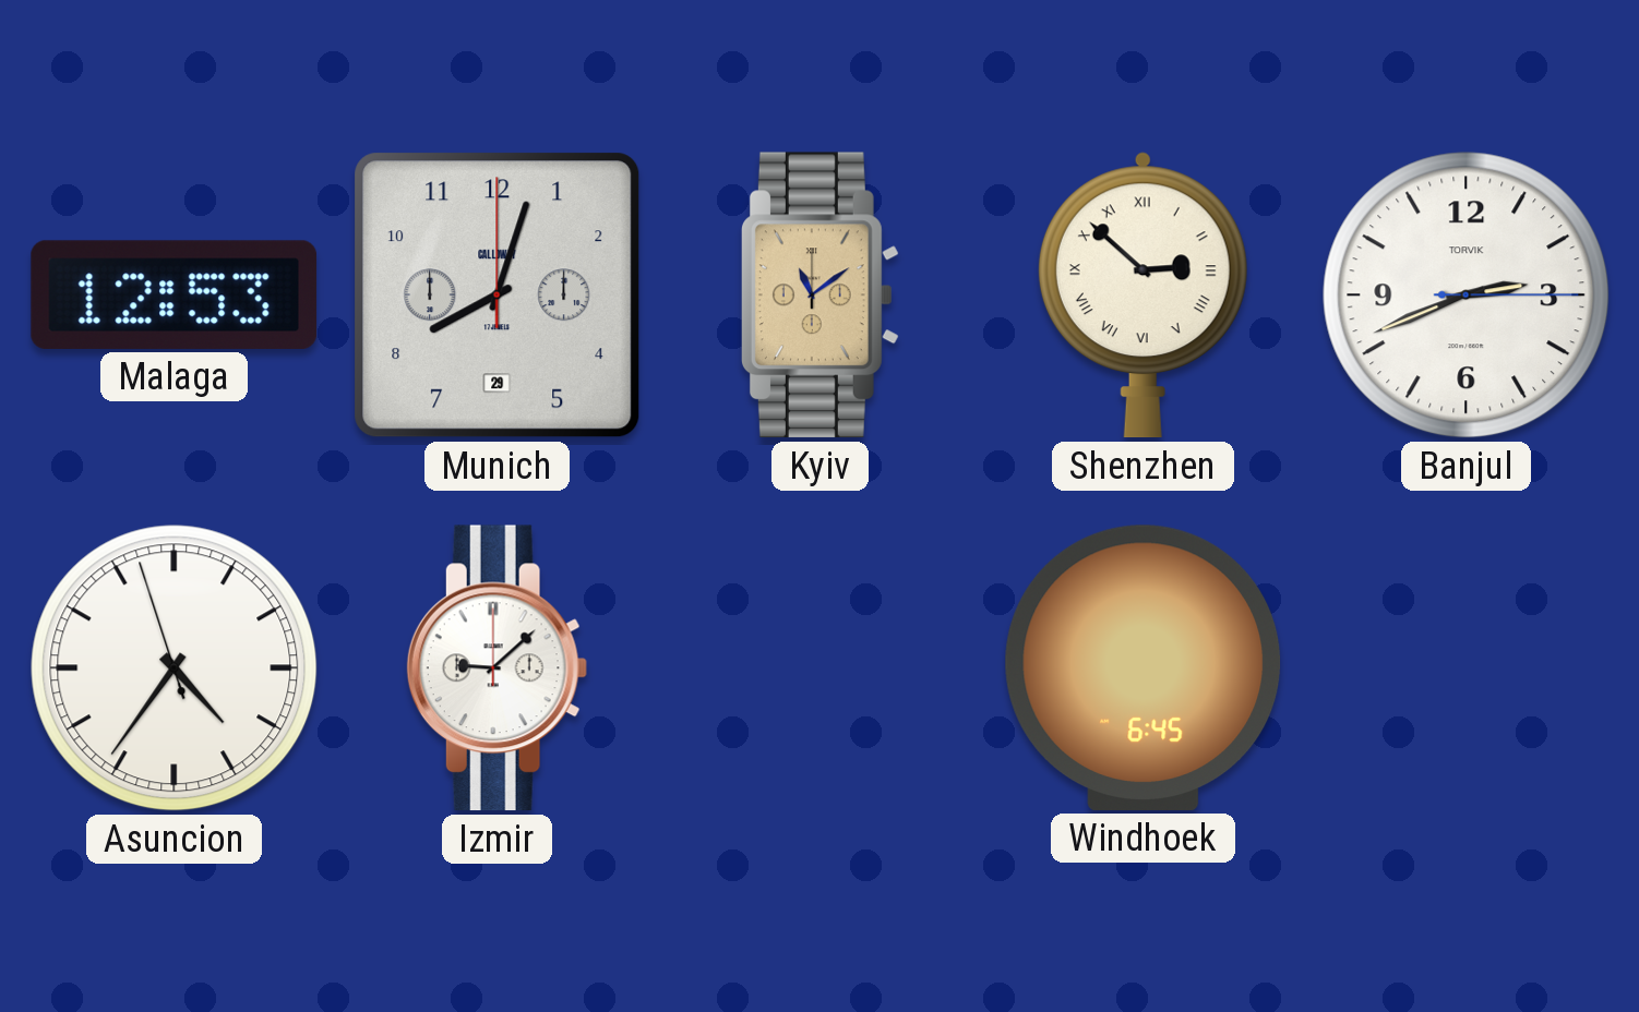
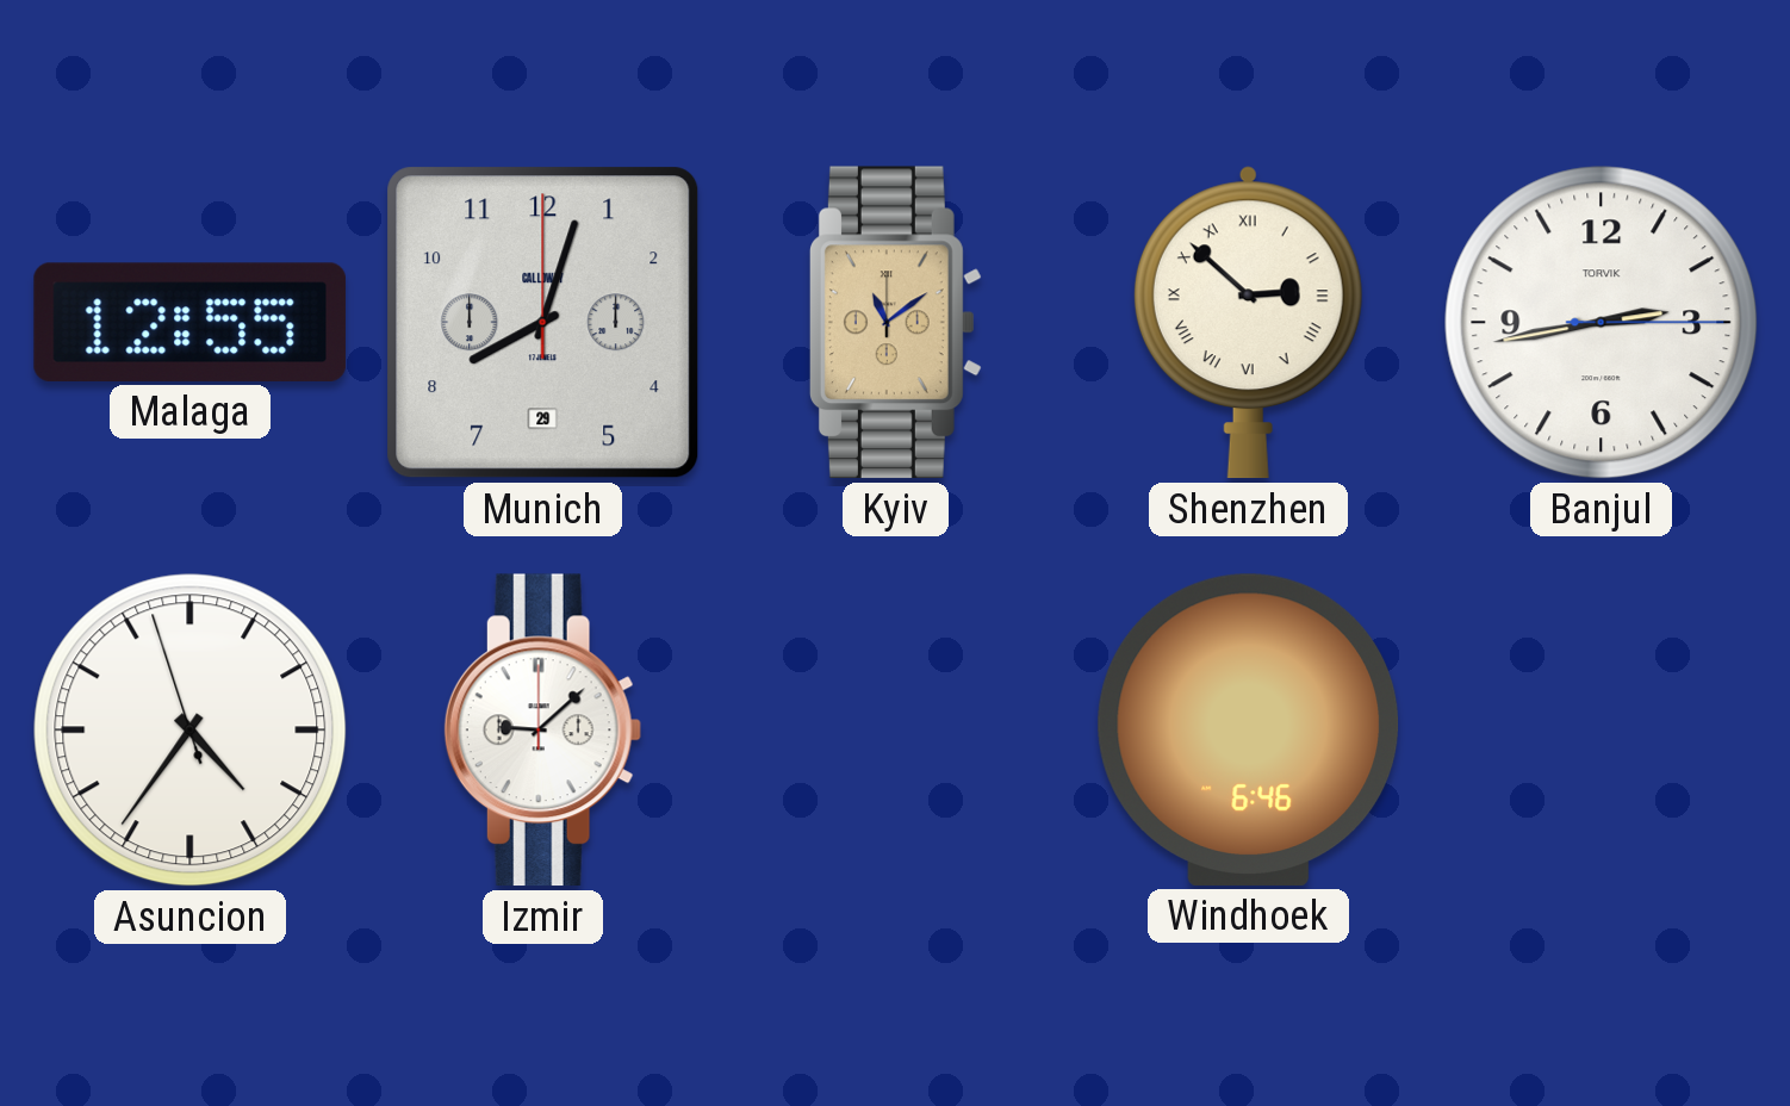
Malaga: 12:53 -> 12:55 (189, 322)
Banjul: 2:41 -> 2:43 (1602, 323)
Windhoek: 6:45 -> 6:46 (1249, 729)
